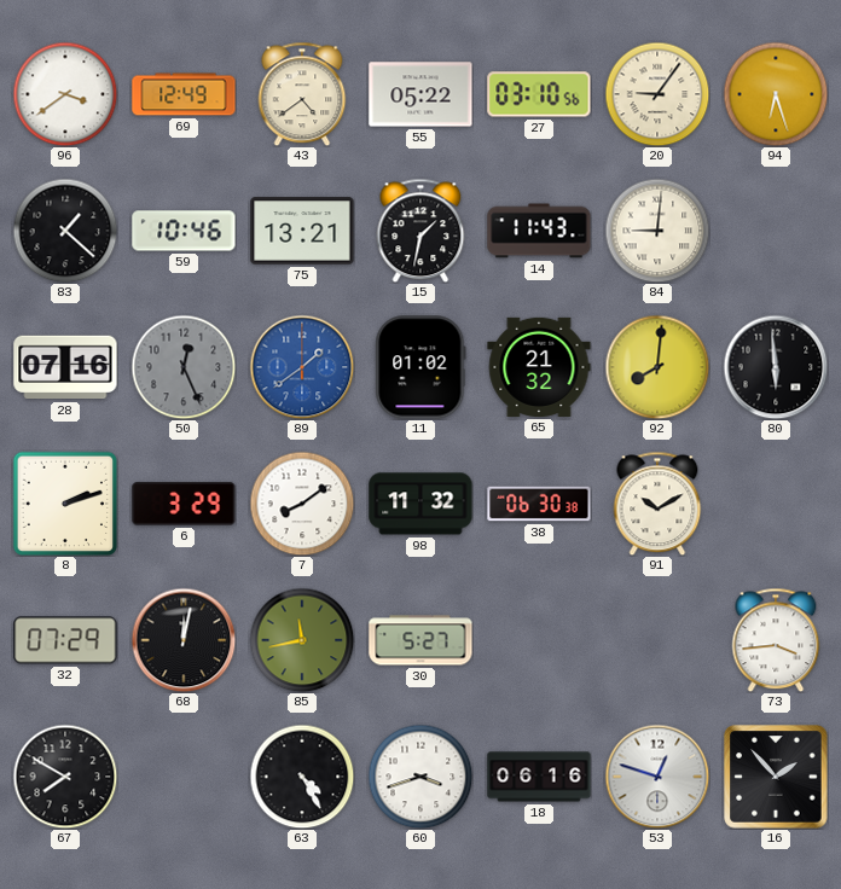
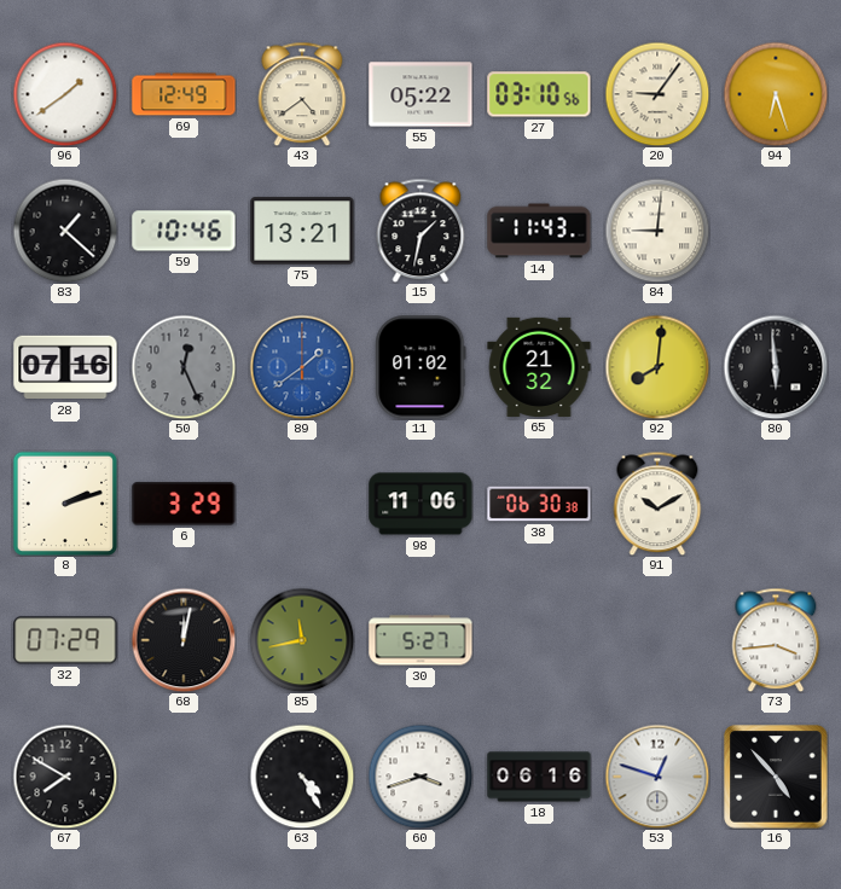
96: 3:39 -> 1:39 (65, 94)
7: 8:09 -> none (302, 504)
98: 11:32 -> 11:06 (420, 504)
16: 1:53 -> 4:53 (776, 777)
